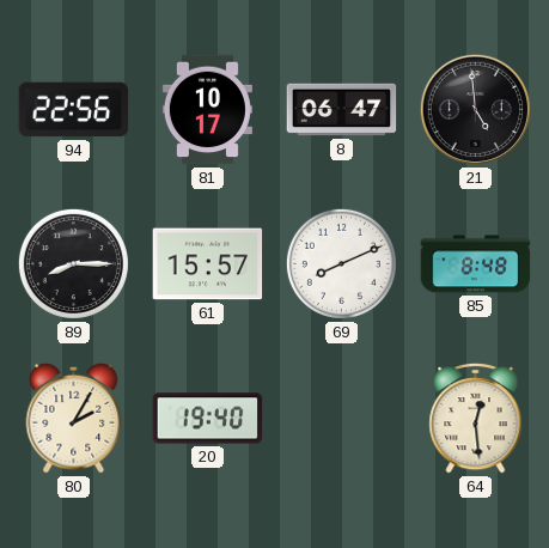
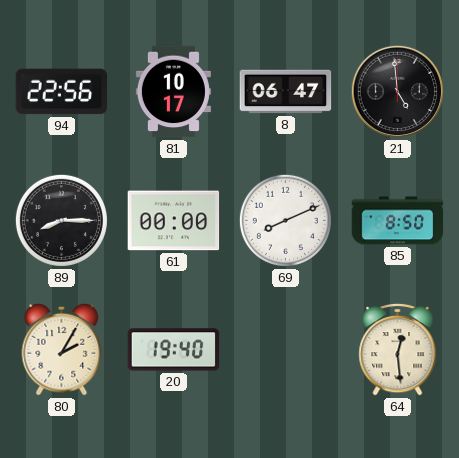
61: 15:57 -> 00:00 (174, 221)
85: 8:48 -> 8:50 (398, 221)
